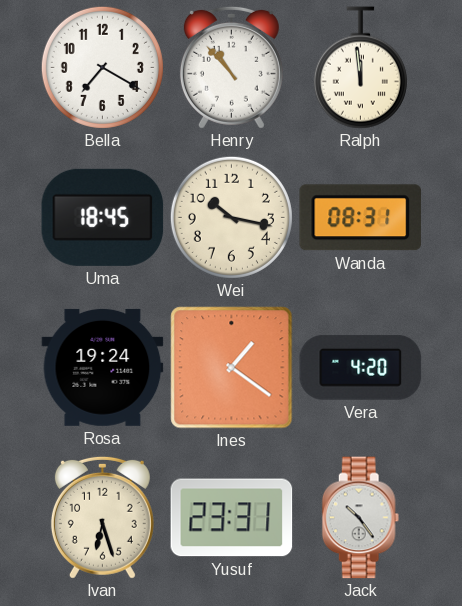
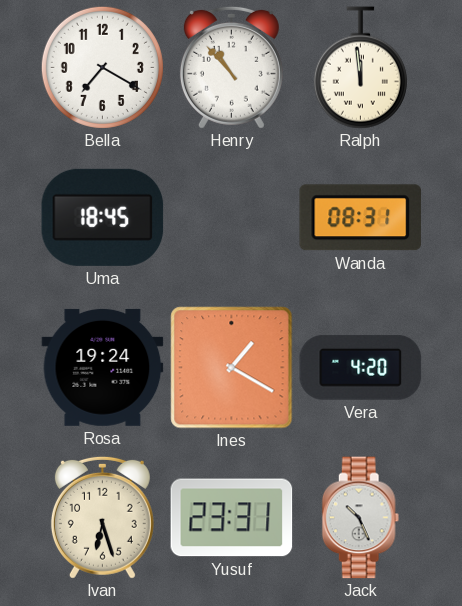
Wei: 10:17 -> none (231, 217)
Ines: 1:21 -> 1:20 (232, 368)
Jack: 10:24 -> 10:26 (361, 518)
